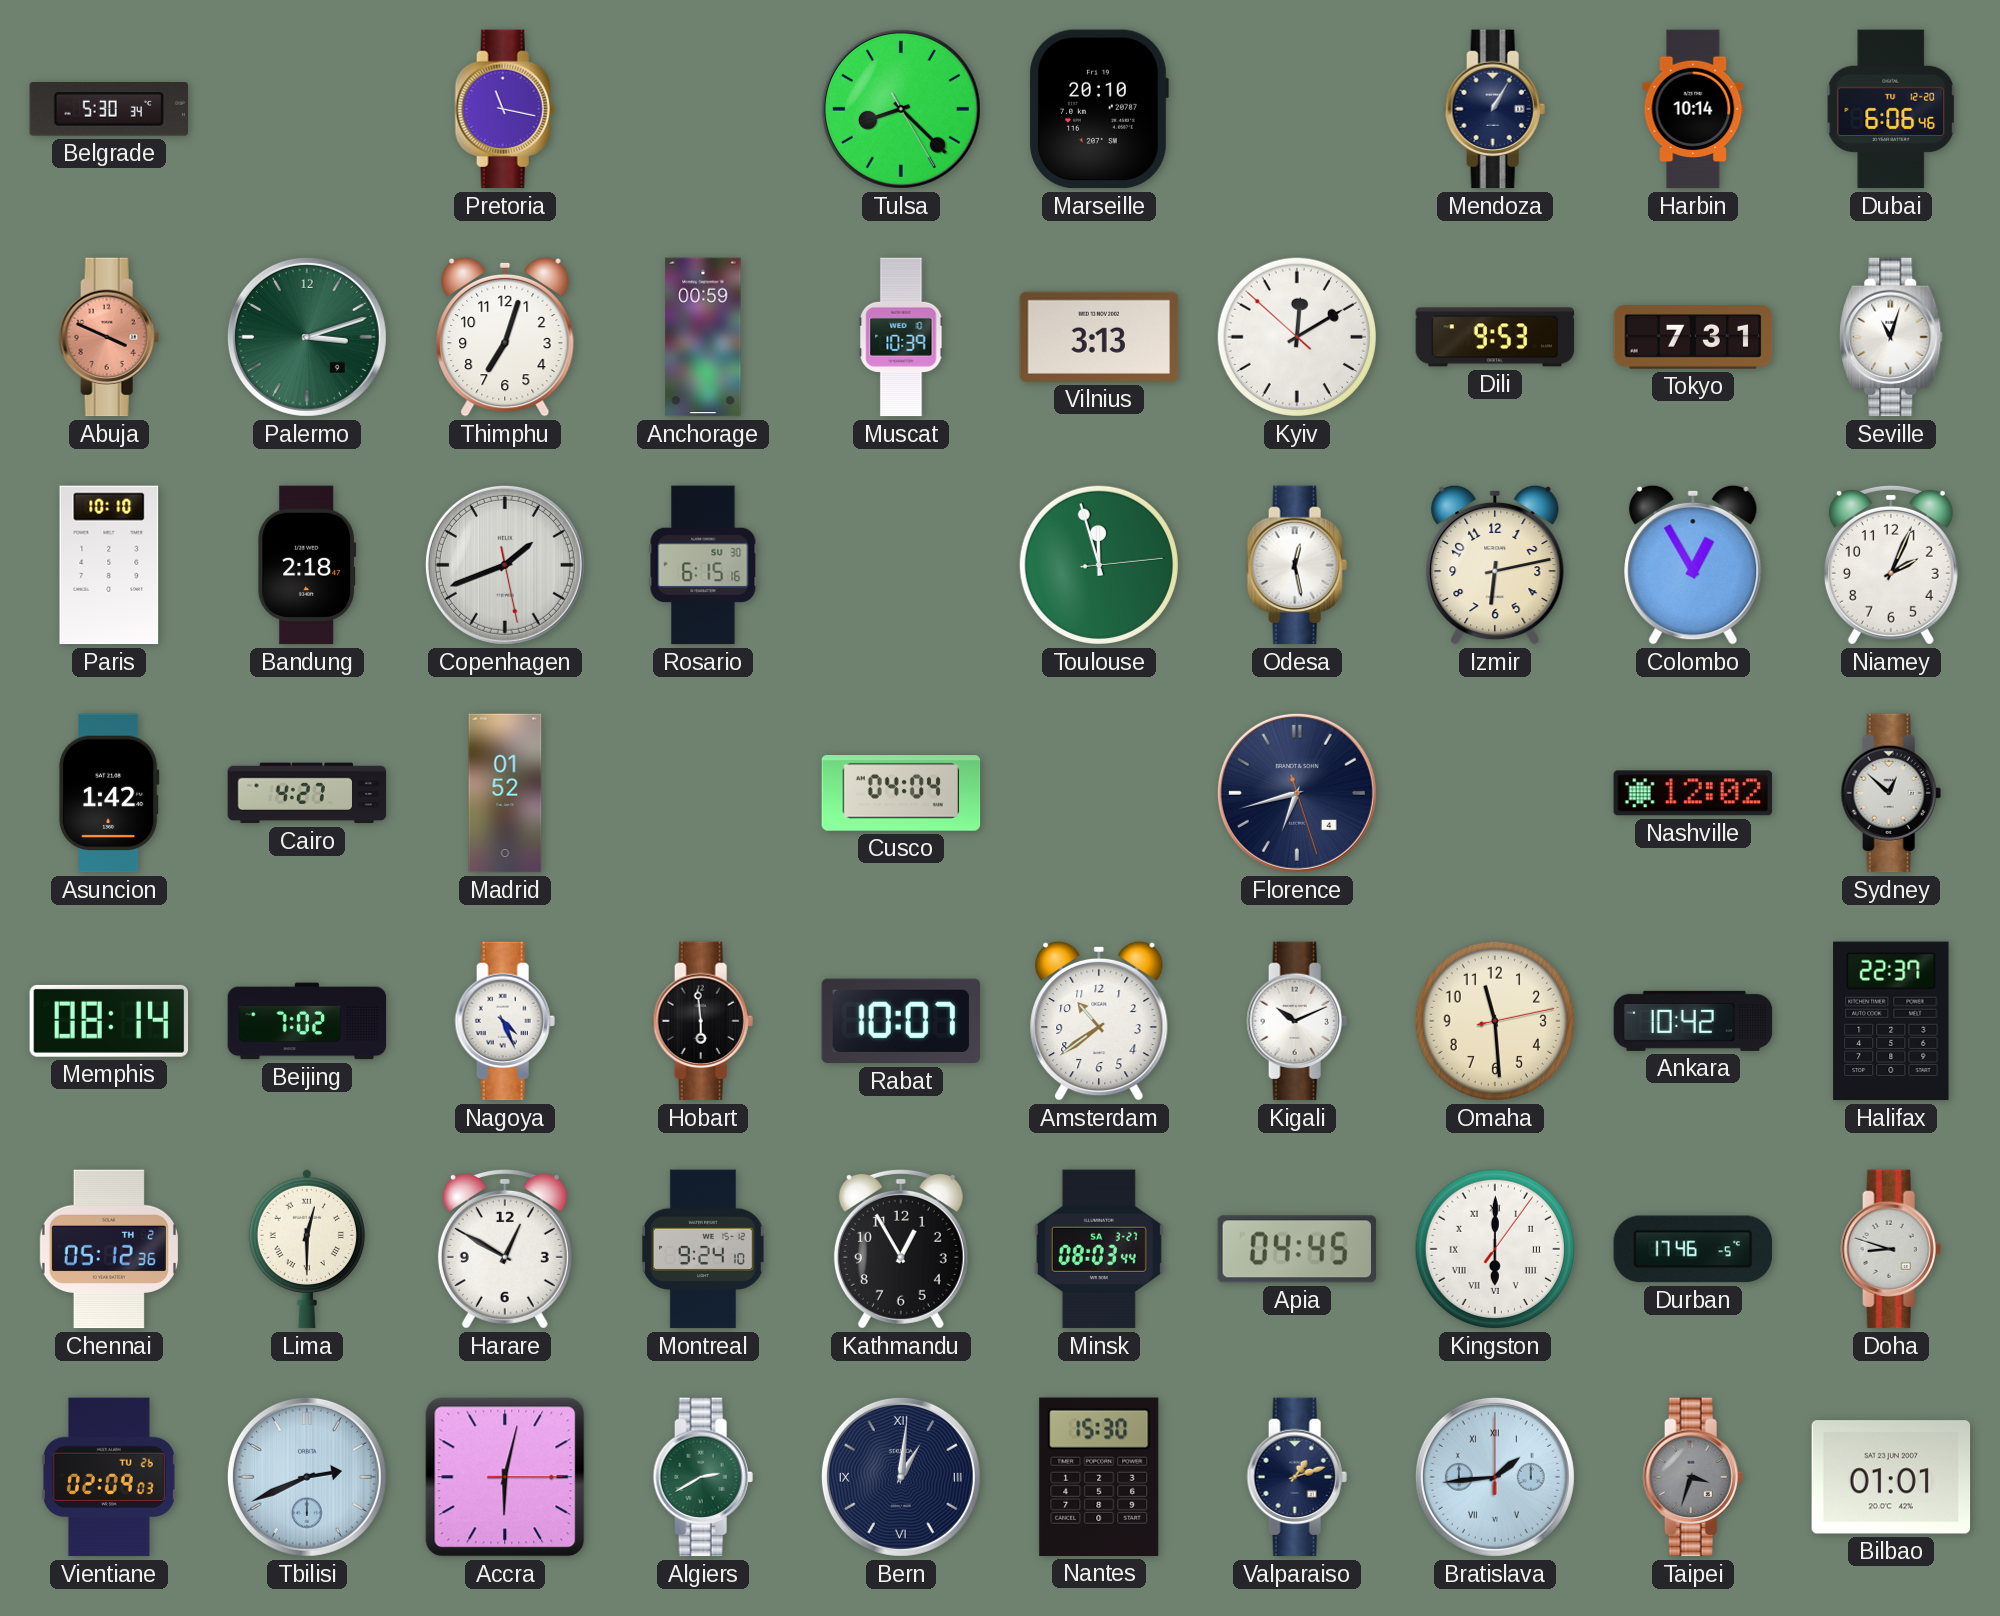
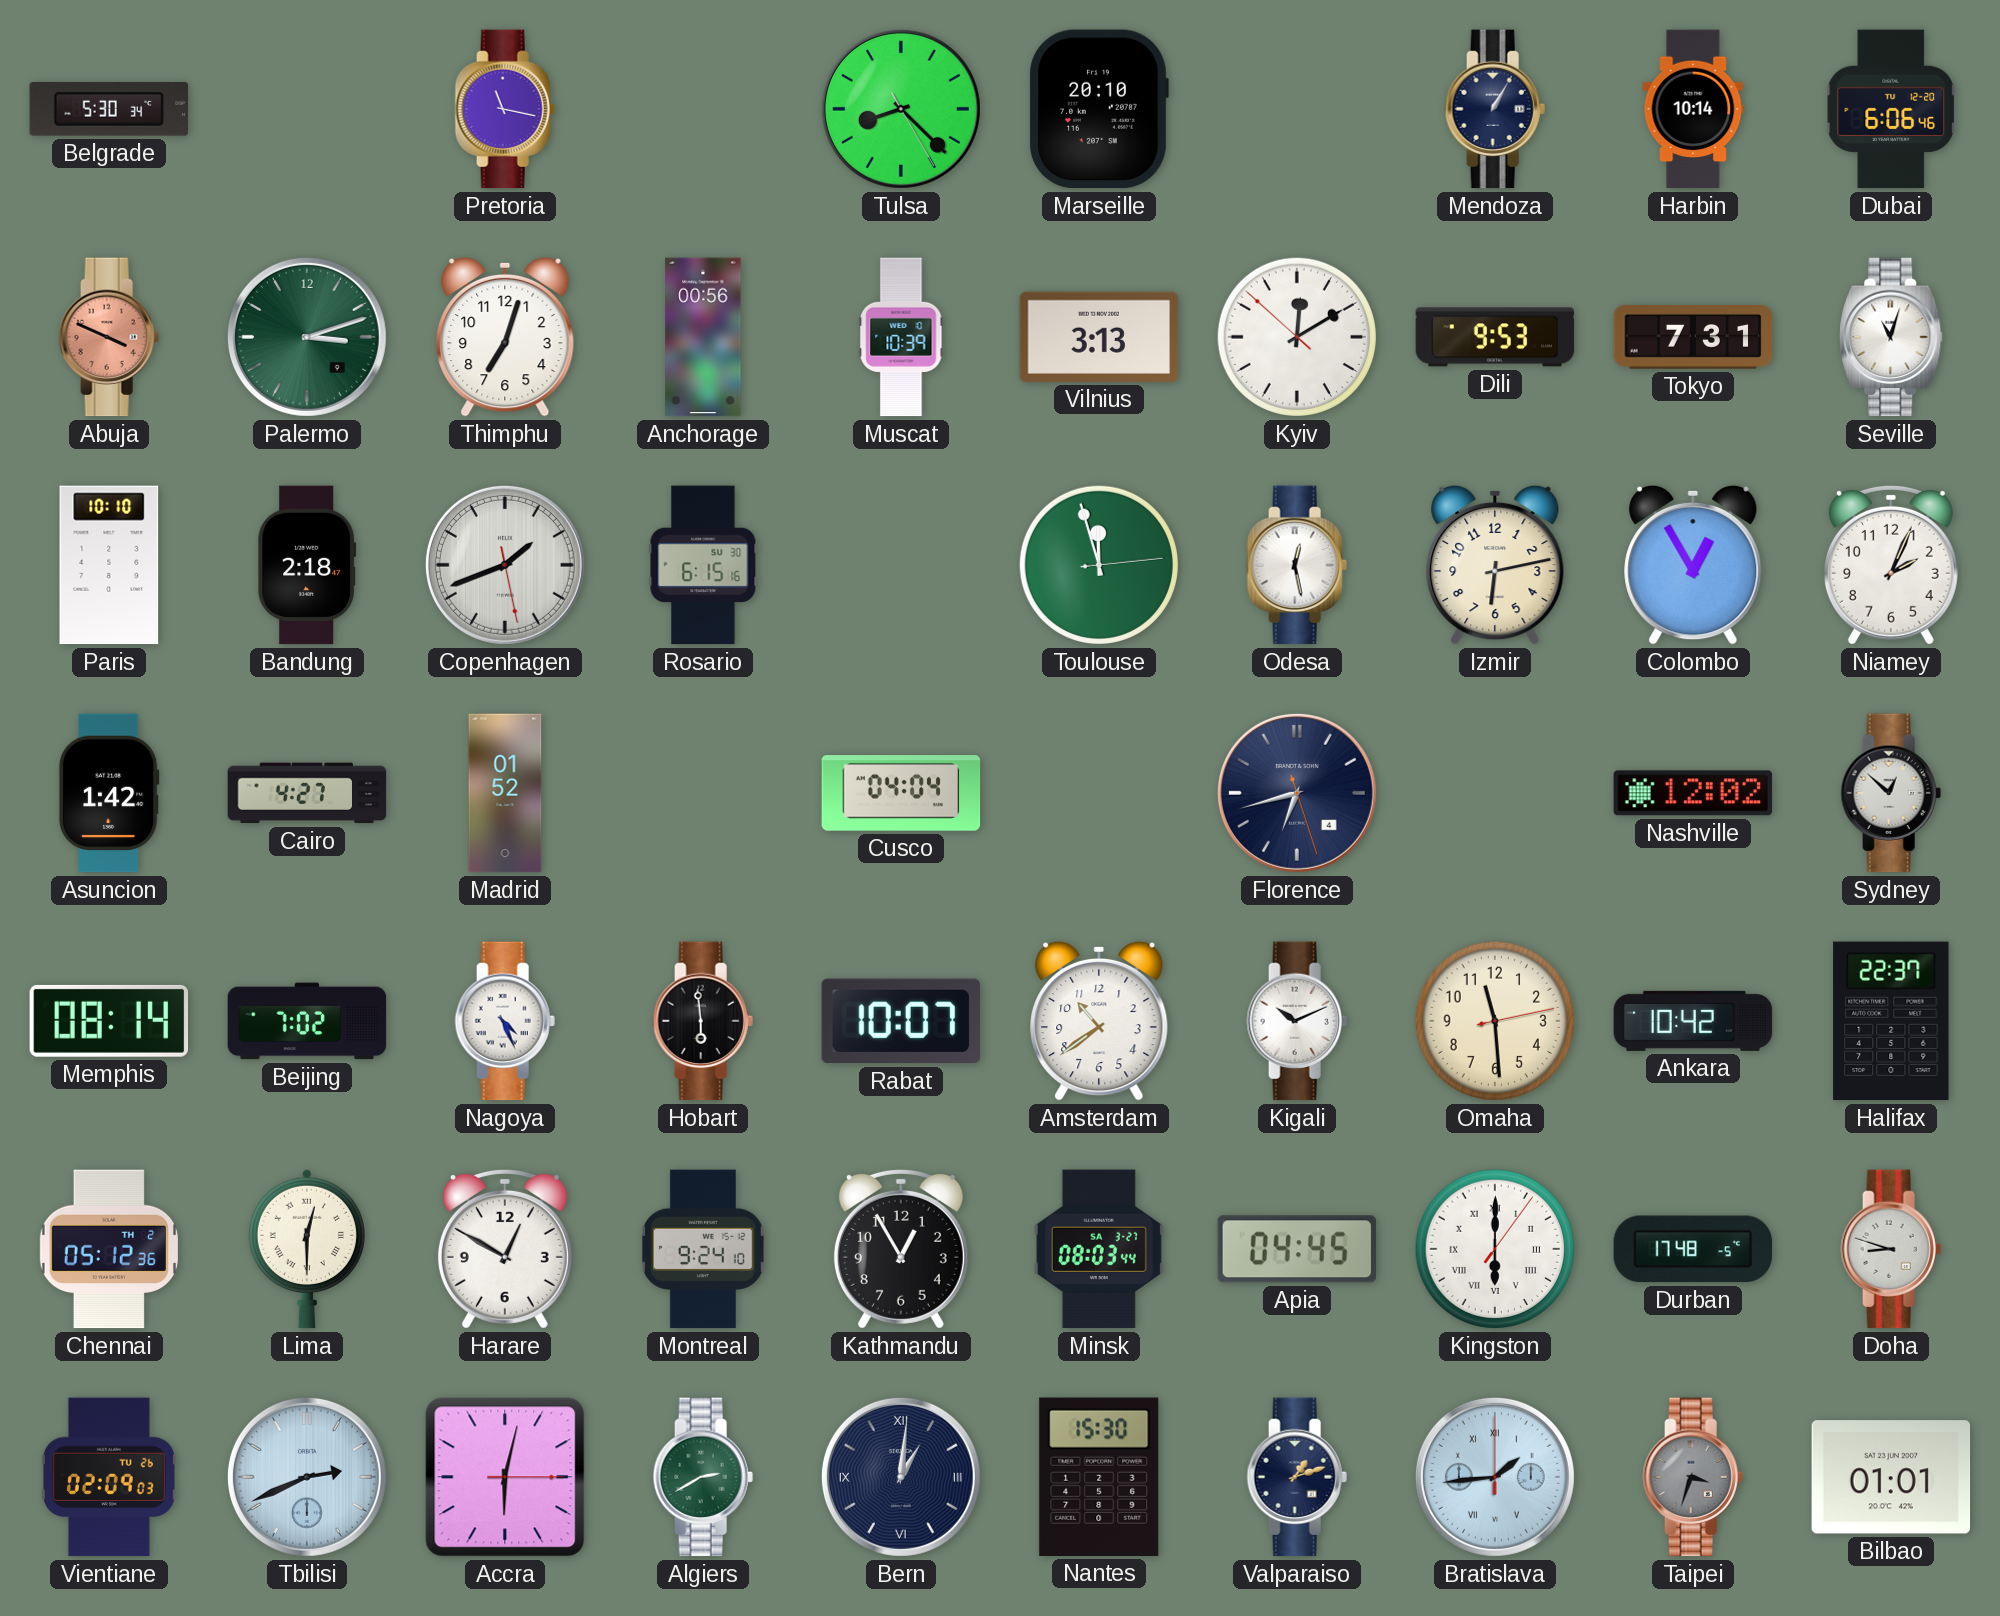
Anchorage: 00:59 -> 00:56 (703, 337)
Durban: 17:46 -> 17:48 (1693, 1249)
